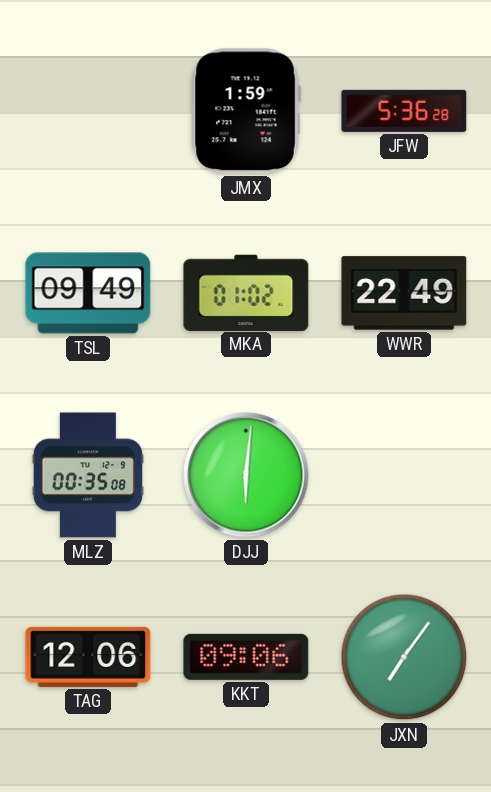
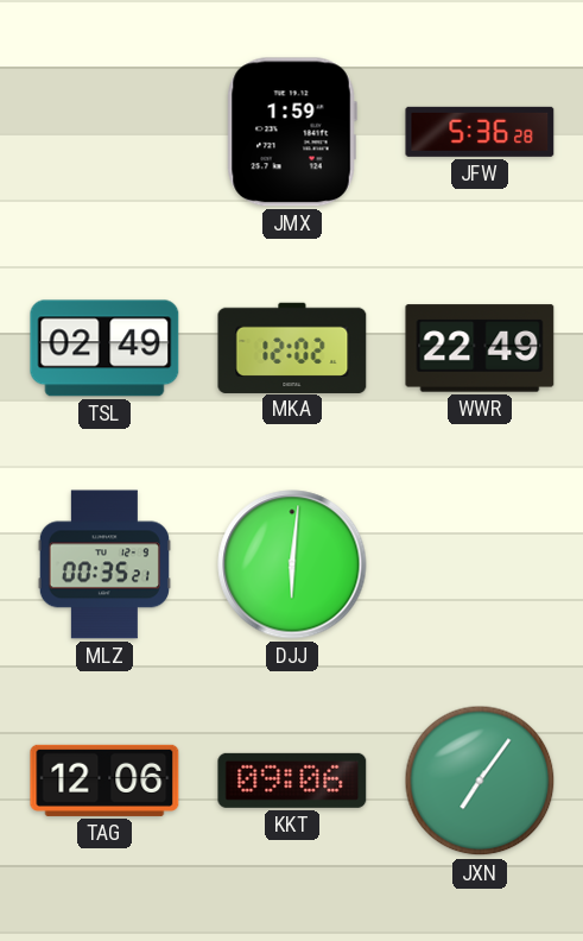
TSL: 09:49 -> 02:49 (104, 348)
MKA: 01:02 -> 12:02 (292, 347)
MLZ: 00:35:08 -> 00:35:21 (104, 564)
